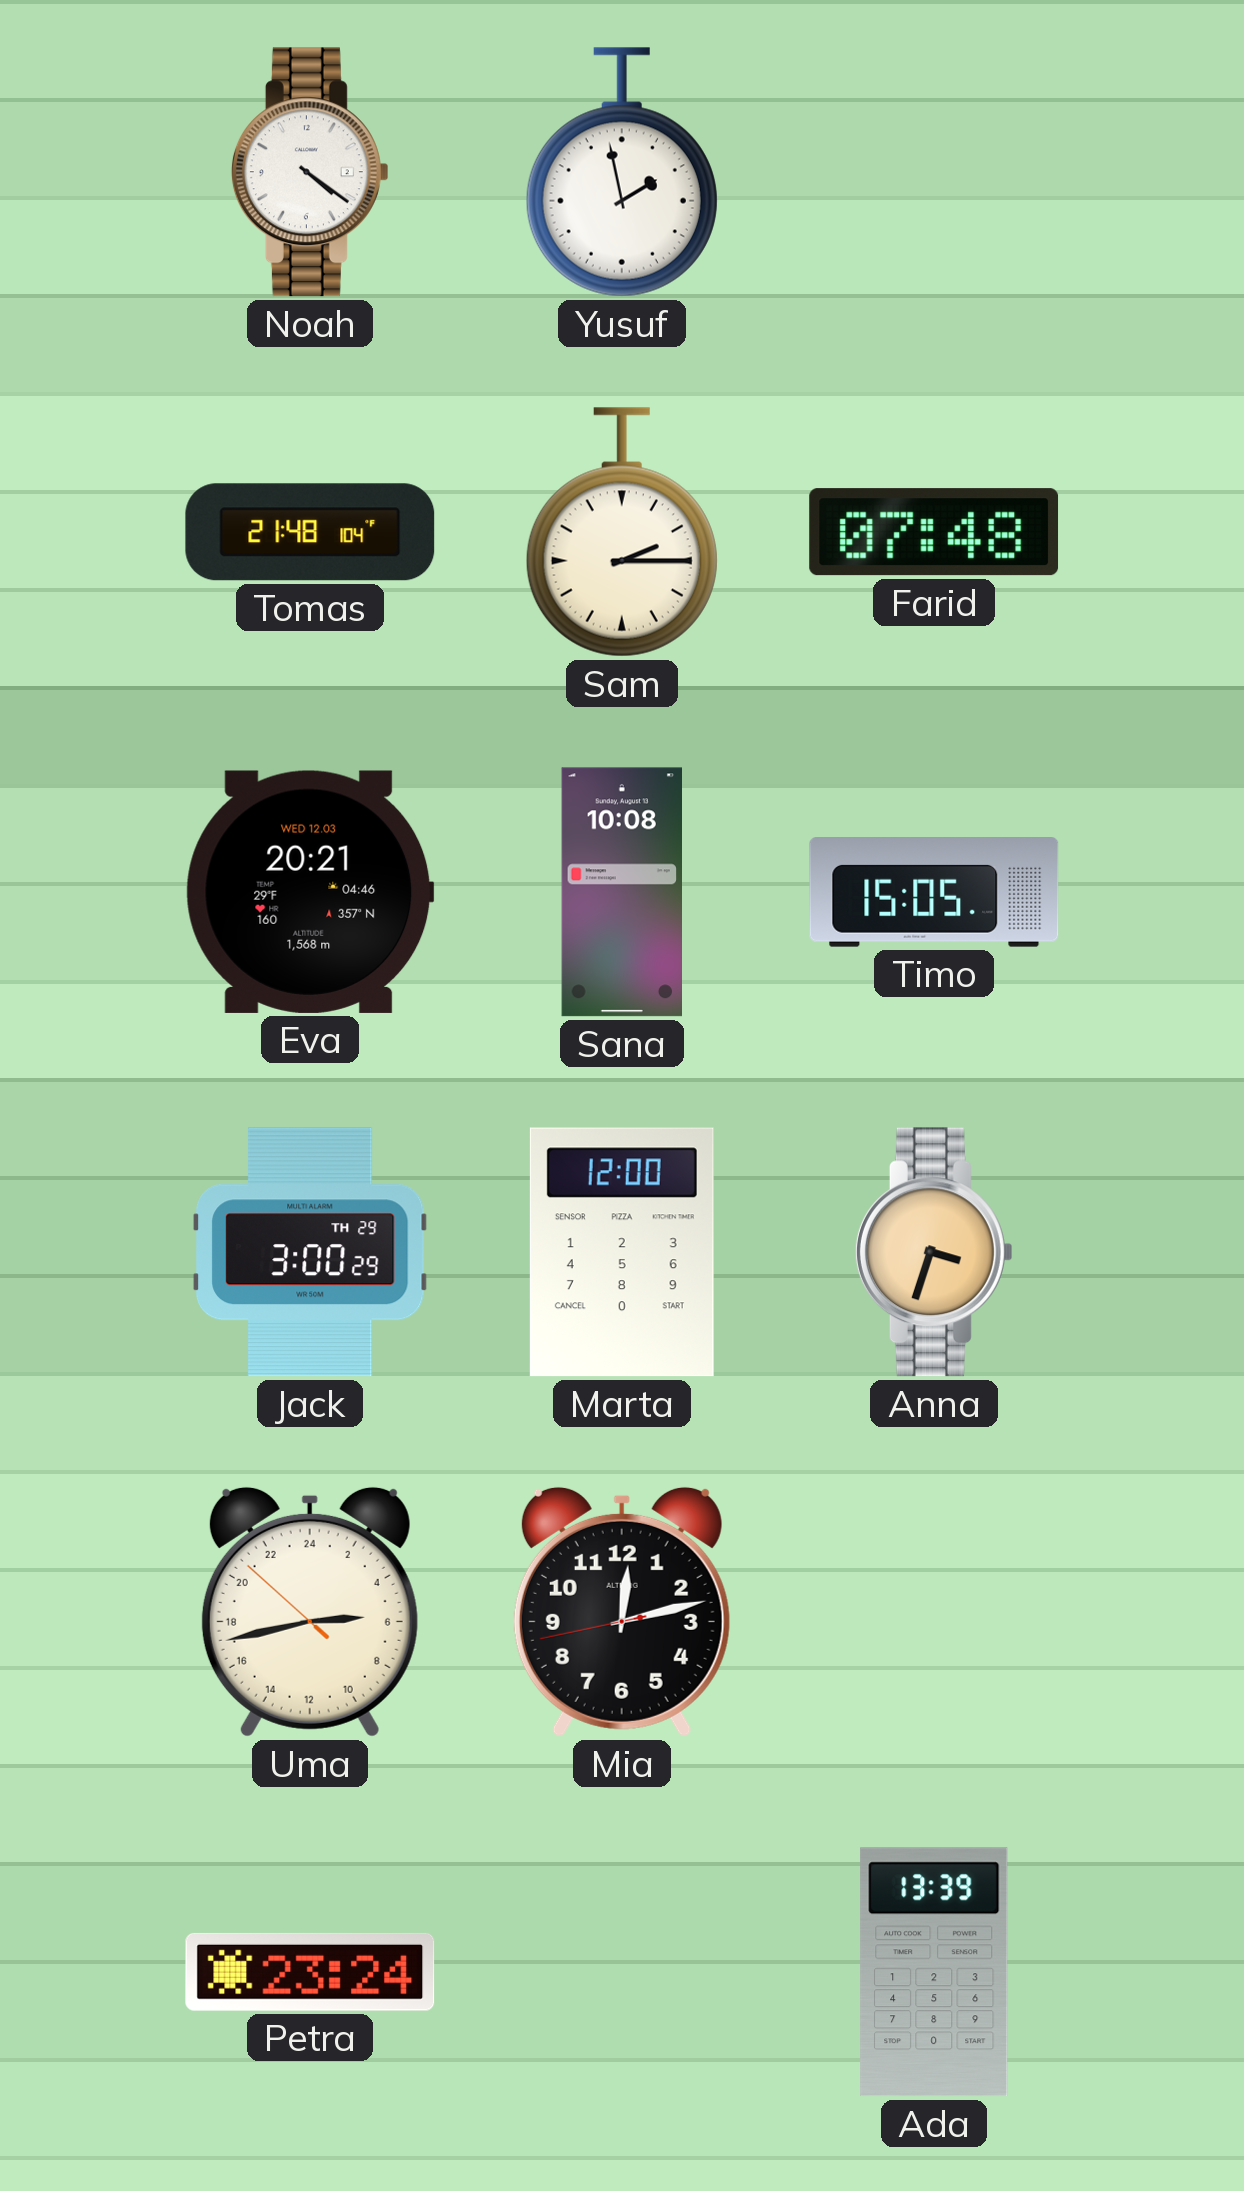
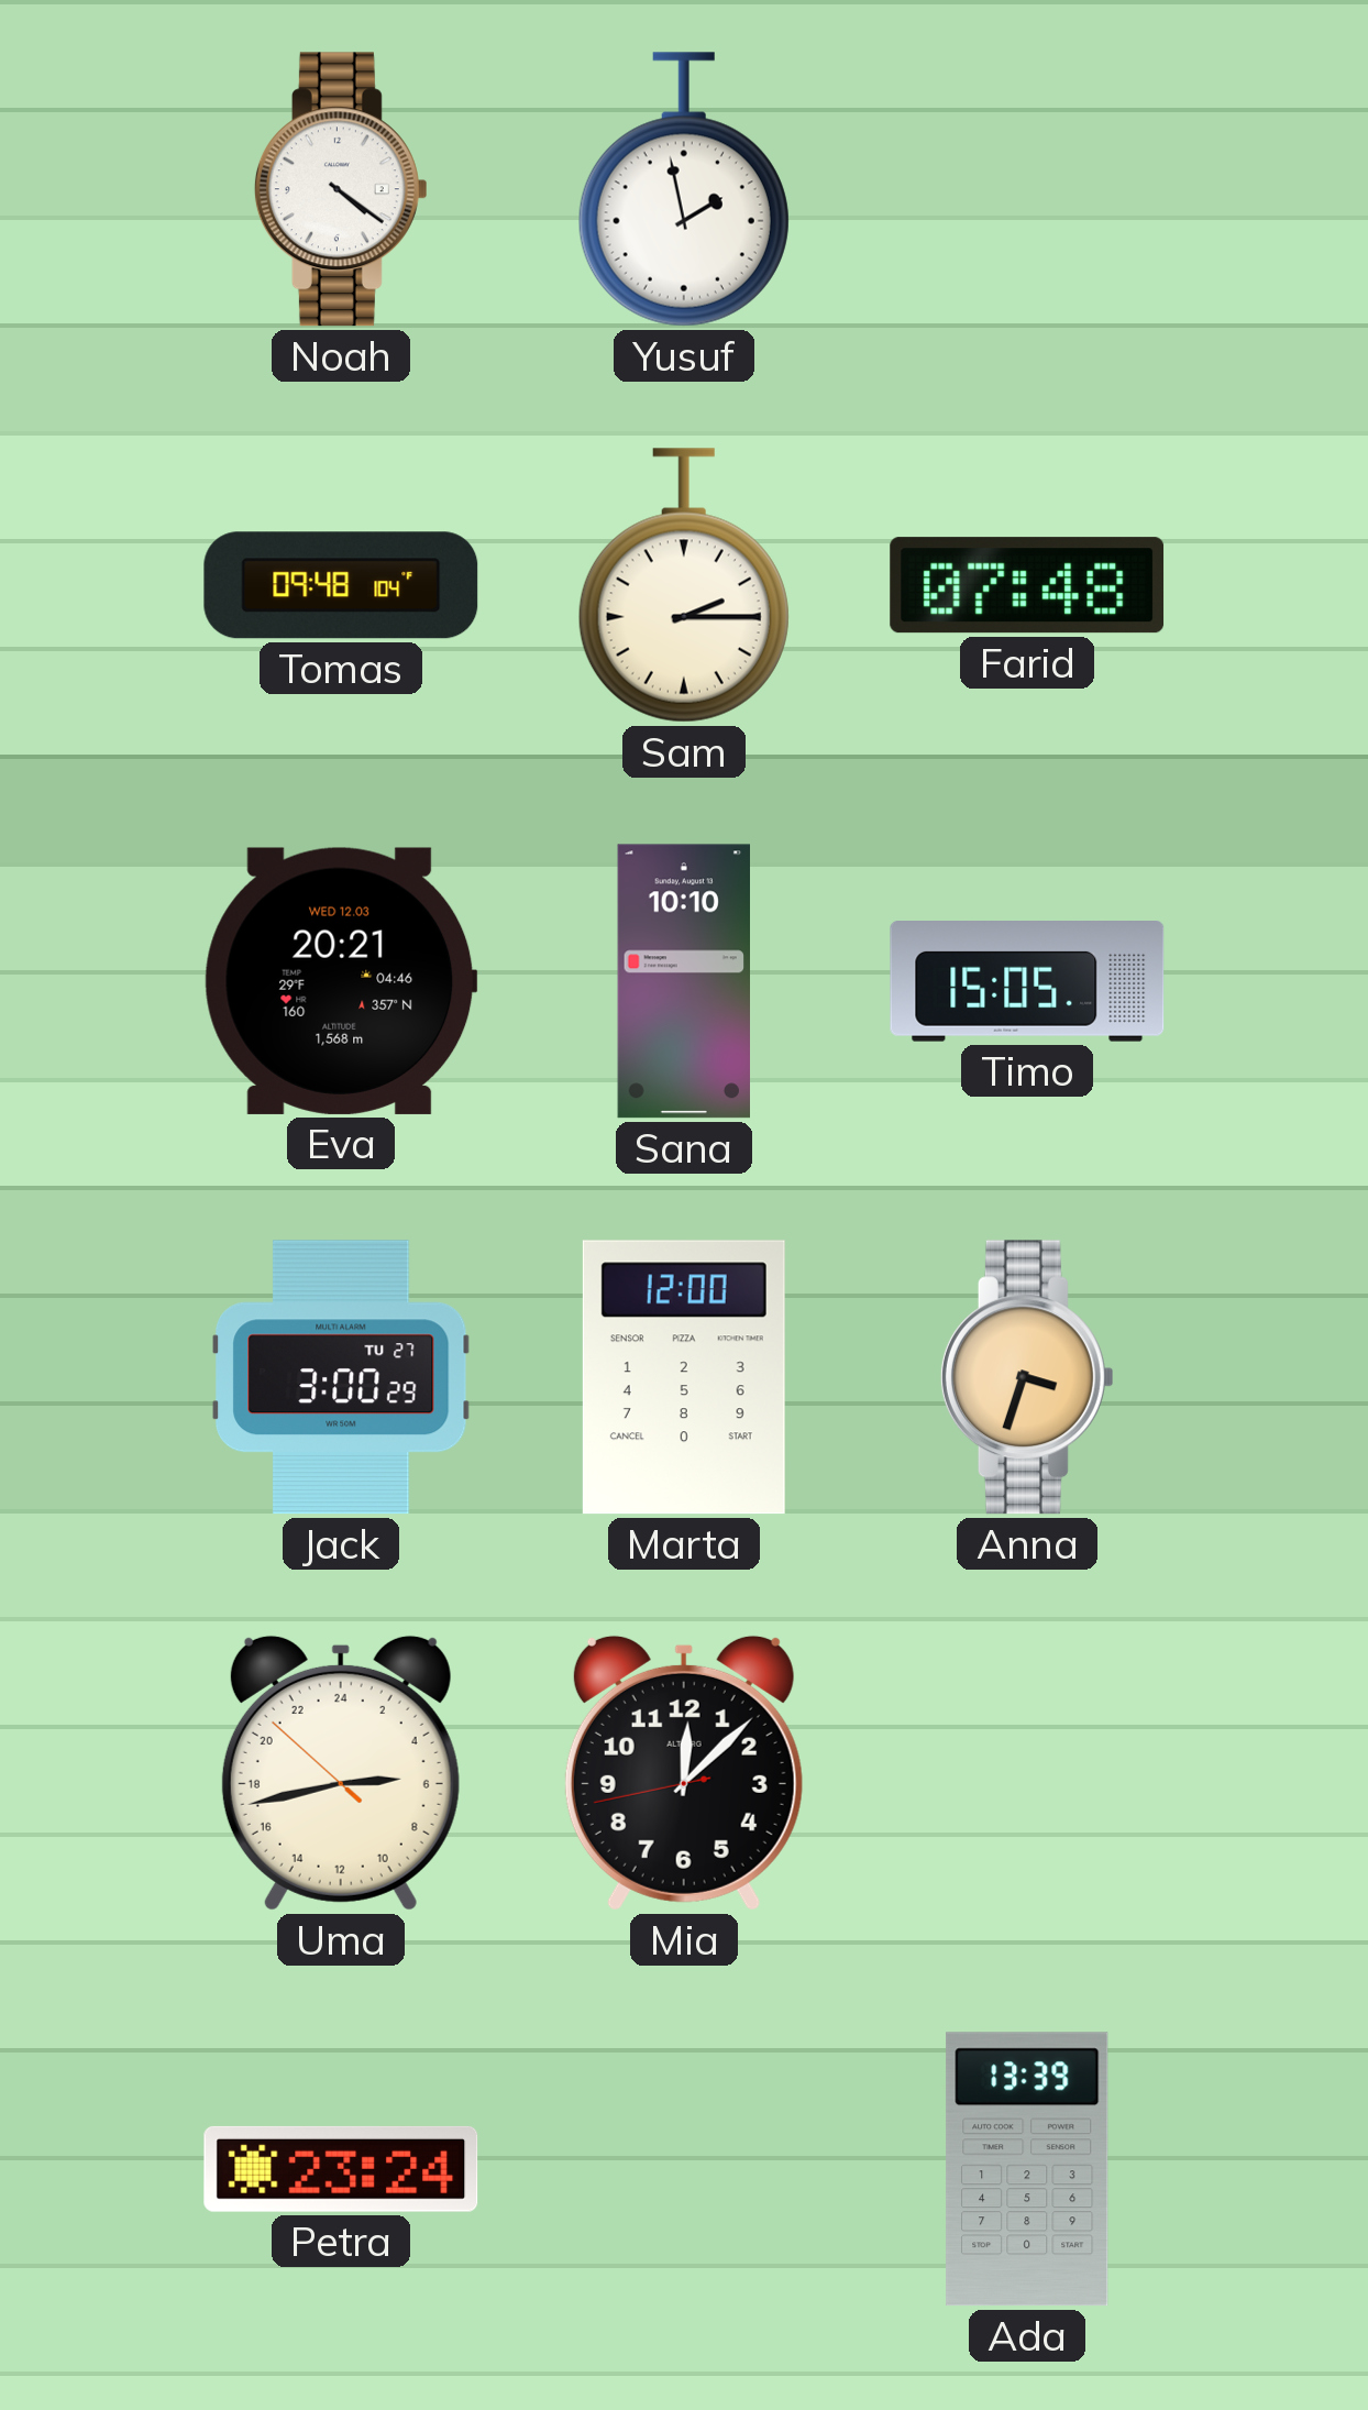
Tomas: 21:48 -> 09:48 (341, 585)
Sana: 10:08 -> 10:10 (683, 981)
Jack date: TH 29 -> TU 27 (342, 1377)
Mia: 12:12 -> 12:07 (684, 1773)
